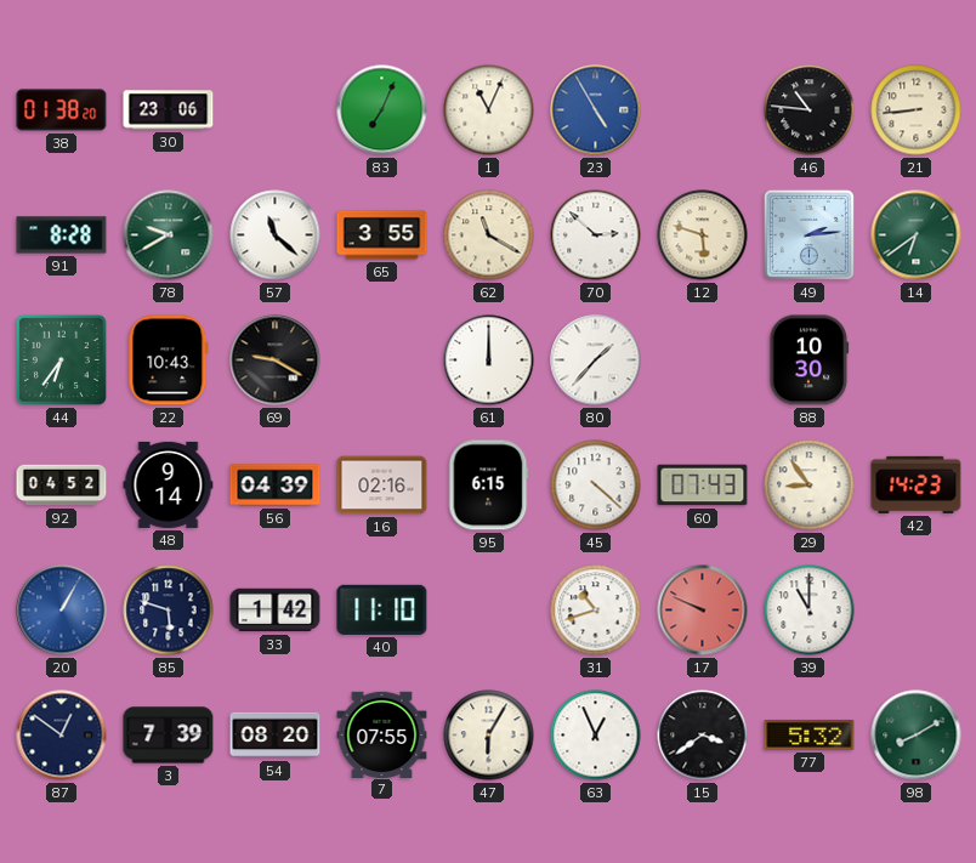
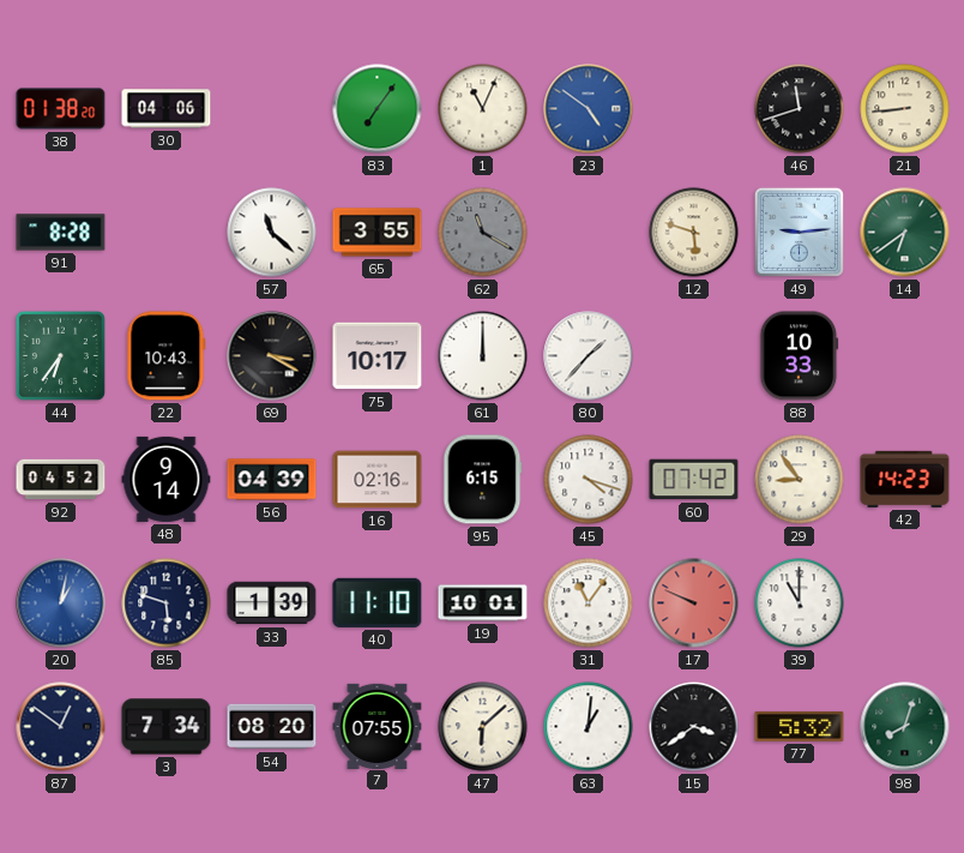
30: 23:06 -> 04:06 (167, 109)
83: 7:04 -> 7:06 (378, 109)
23: 4:55 -> 4:51 (589, 109)
46: 10:46 -> 11:42 (800, 109)
78: 9:40 -> none (169, 235)
62 dial: cream -> grey (483, 233)
70: 2:52 -> none (596, 235)
49: 2:14 -> 9:14 (799, 232)
69: 9:20 -> 3:20 (272, 356)
75: none -> 10:17 (378, 356)
88: 10:30 -> 10:33 (800, 356)
45: 4:22 -> 4:18 (589, 480)
60: 07:43 -> 07:42 (694, 480)
20: 1:05 -> 1:02 (61, 603)
33: 1:42 -> 1:39 (272, 603)
19: none -> 10:01 (483, 603)
31: 10:42 -> 11:06 (589, 603)
3: 7:39 -> 7:34 (167, 727)
47: 6:05 -> 6:08 (483, 727)
63: 12:56 -> 1:01 (589, 727)
98: 8:10 -> 8:03 (905, 727)
